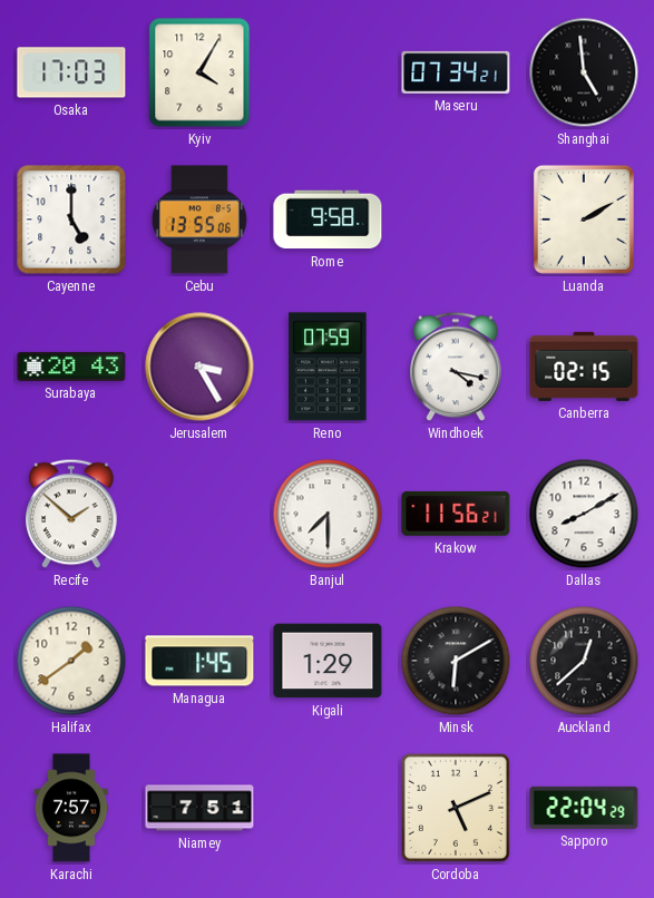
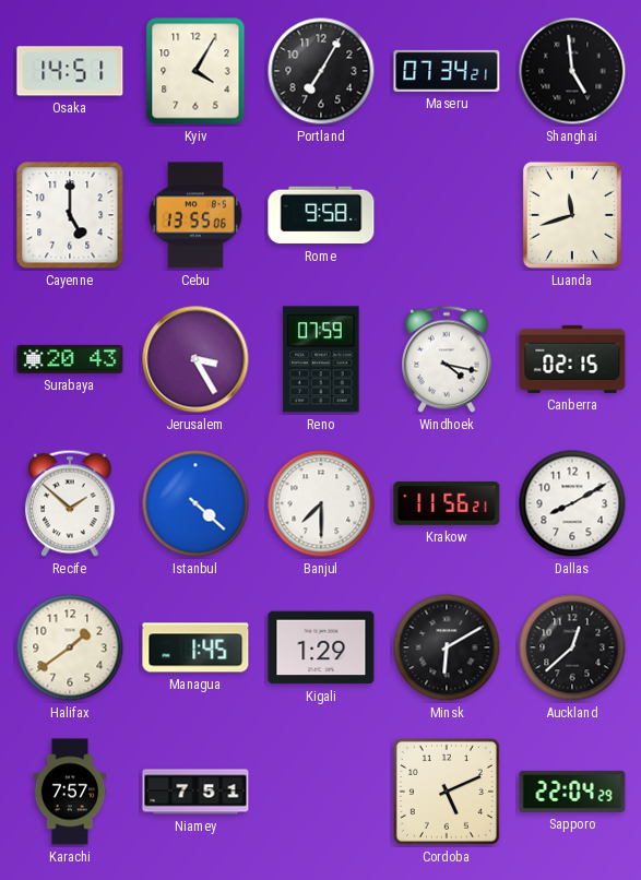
Osaka: 17:03 -> 14:51 (70, 71)
Portland: none -> 7:05 (321, 71)
Luanda: 2:10 -> 11:42 (572, 215)
Istanbul: none -> 4:22 (195, 503)
